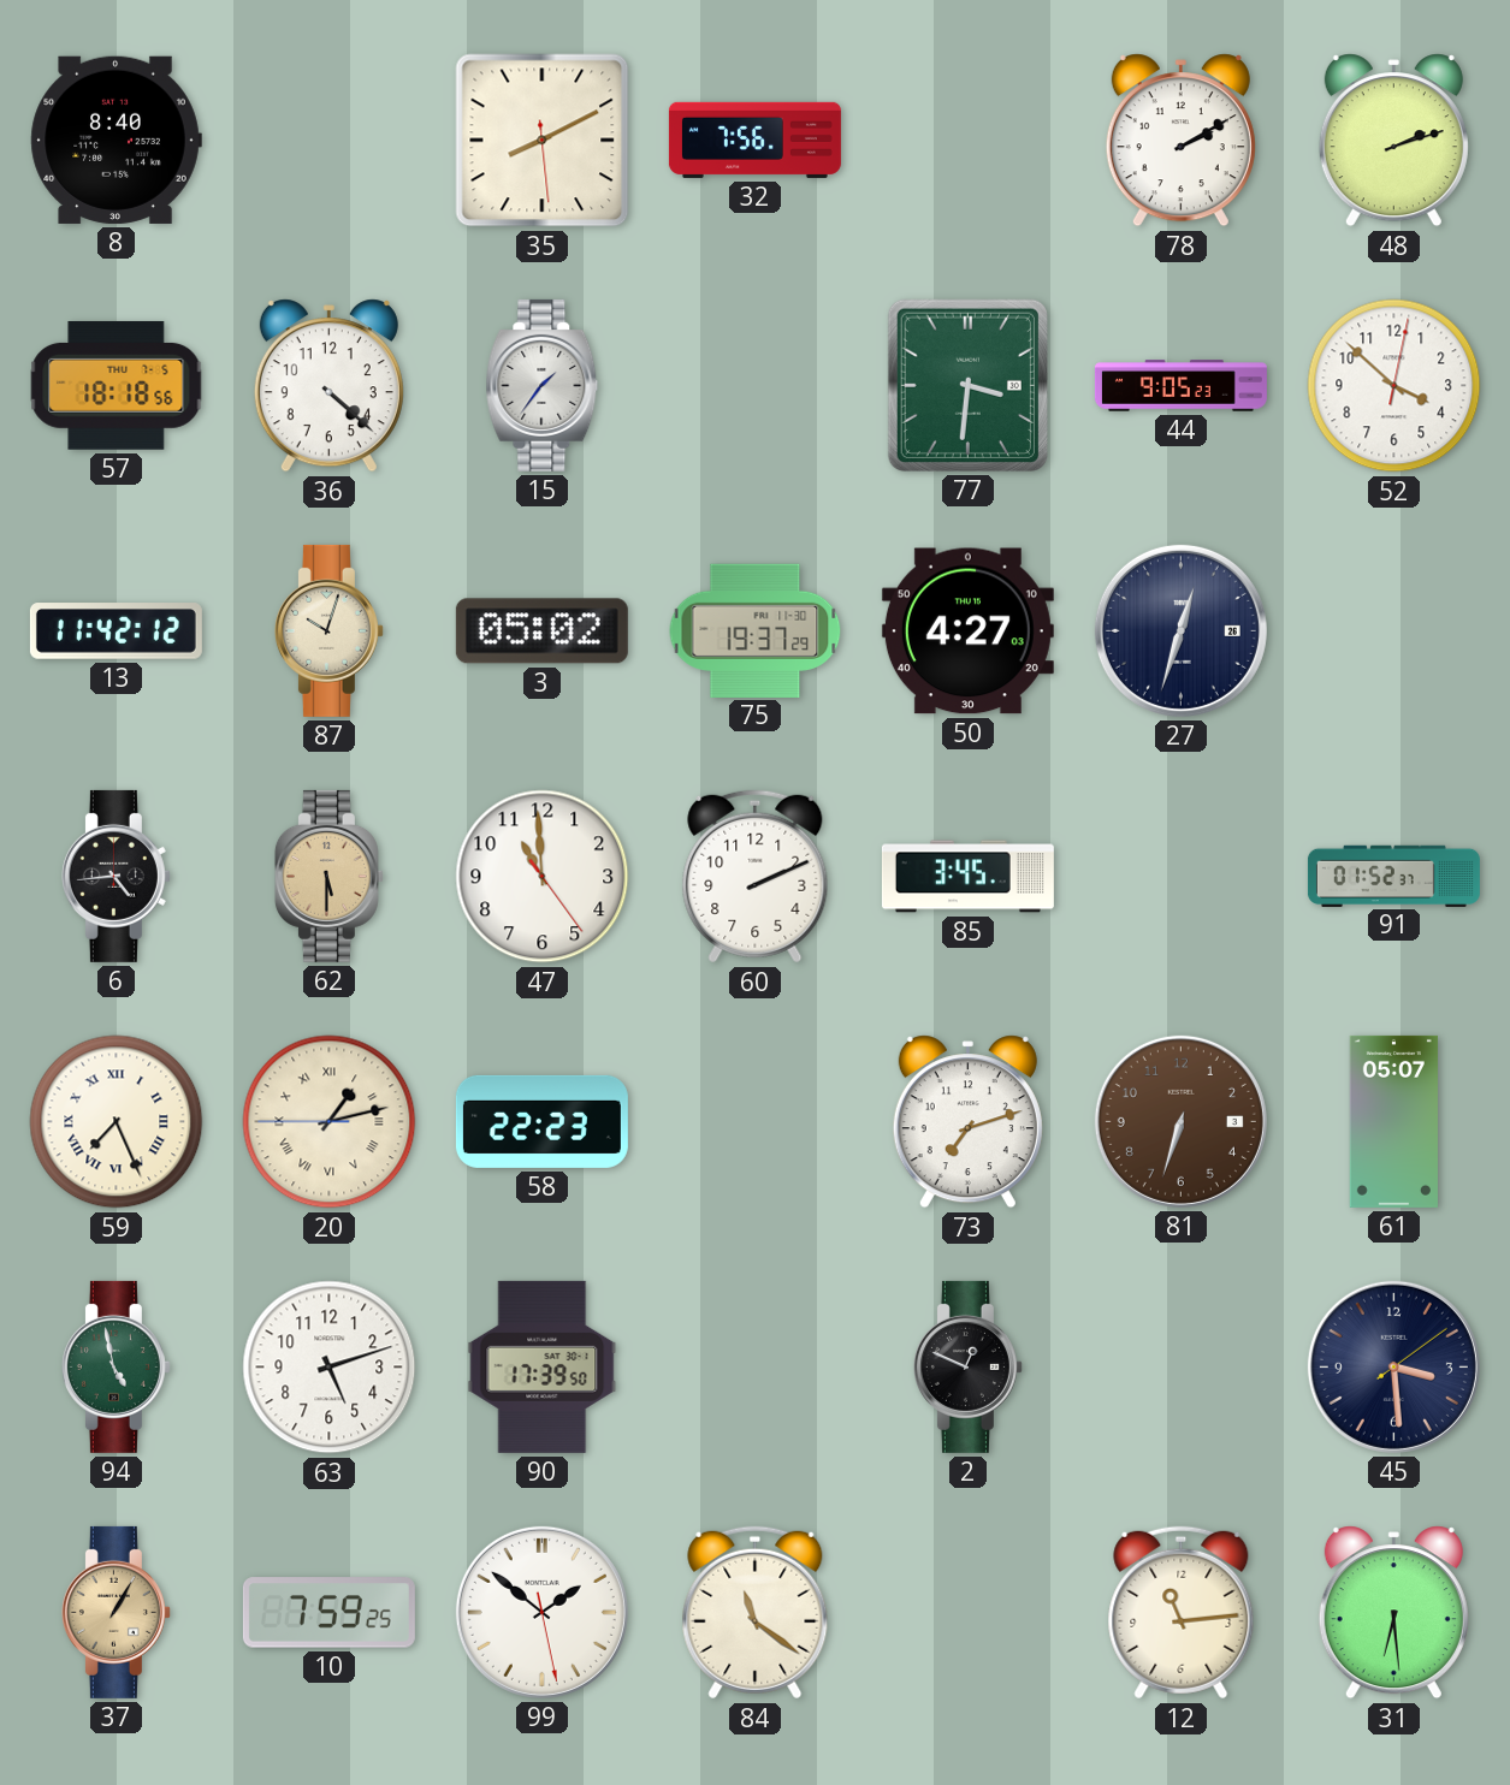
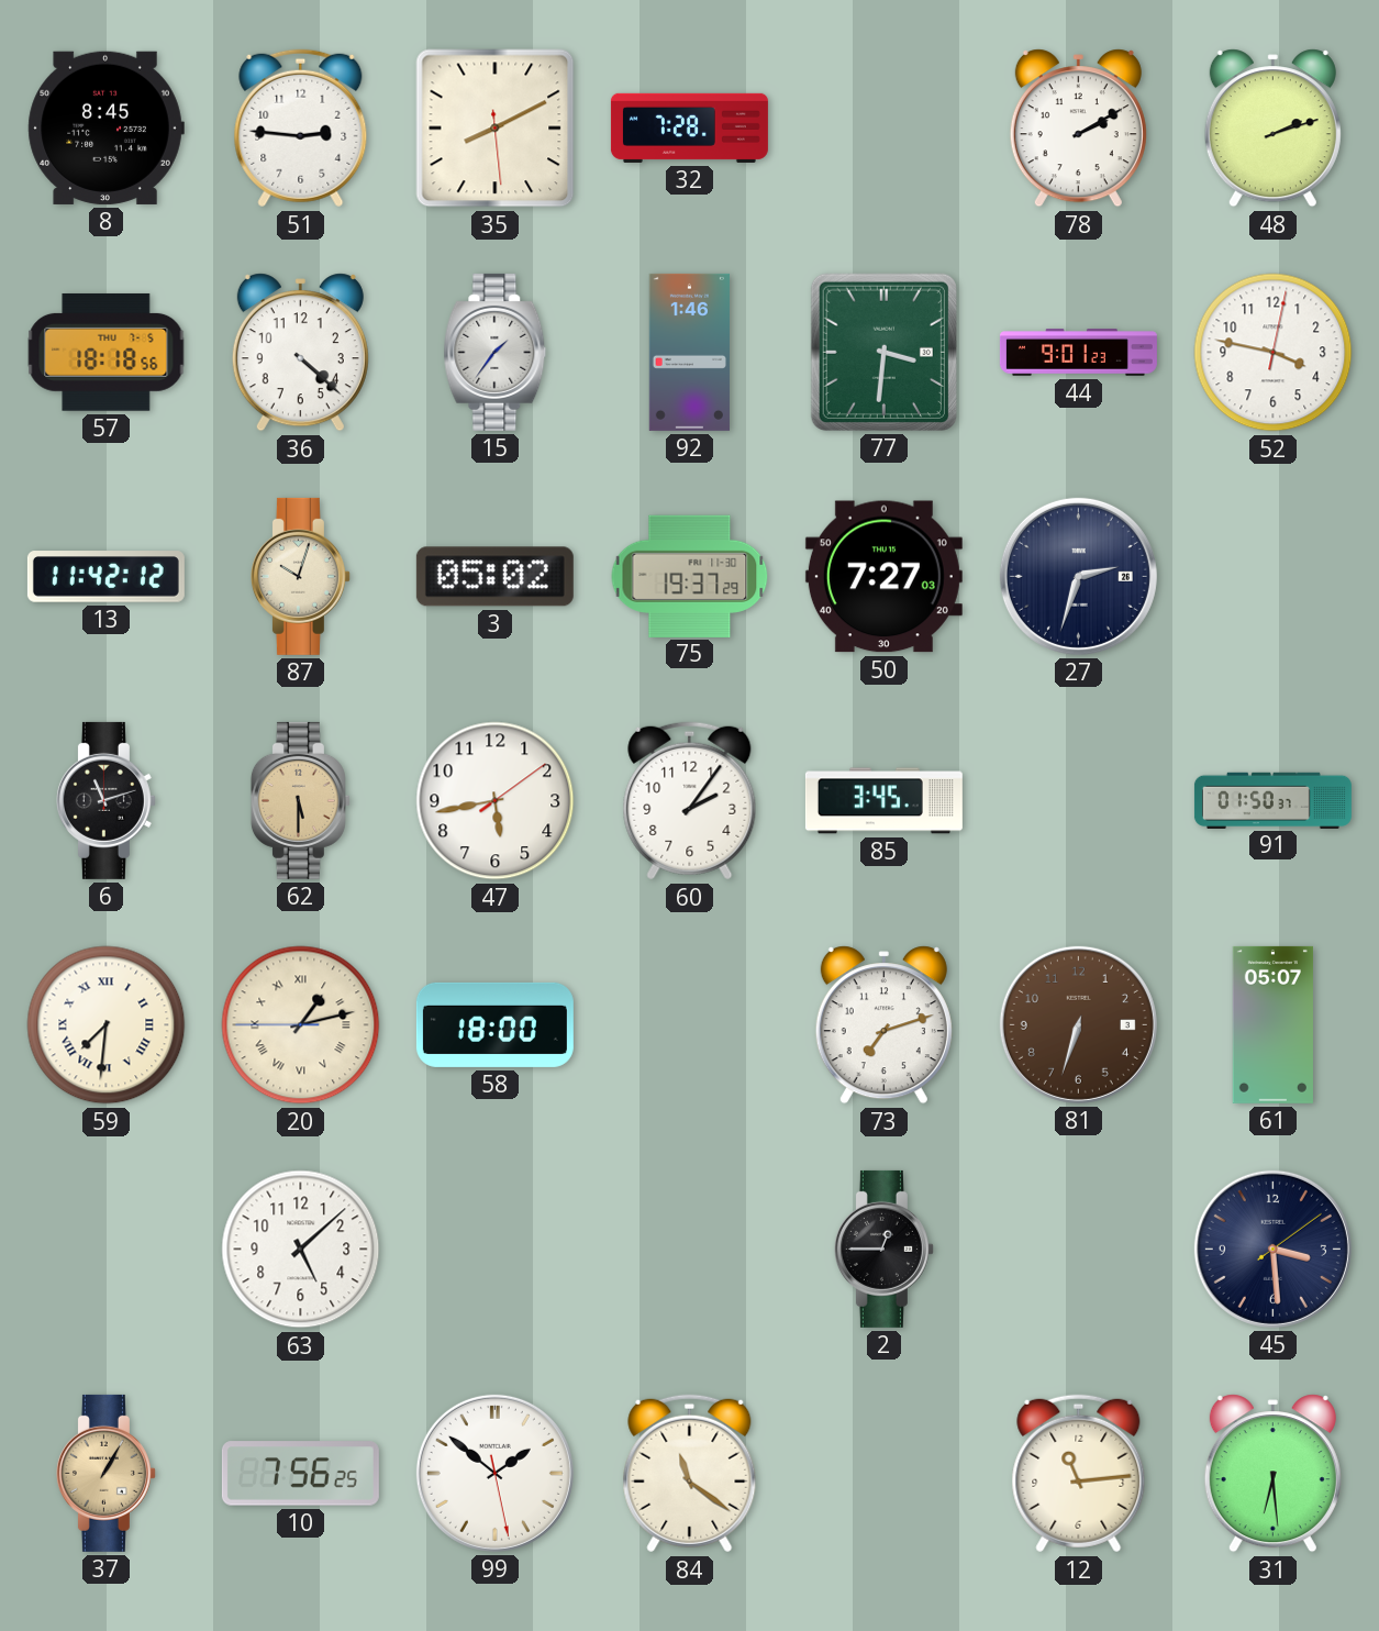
8: 8:40 -> 8:45 (105, 127)
51: none -> 2:46 (301, 129)
32: 7:56 -> 7:28 (689, 127)
92: none -> 1:46 (689, 352)
44: 9:05 -> 9:01 (1078, 353)
52: 3:52 -> 3:47 (1274, 353)
50: 4:27 -> 7:27 (883, 577)
27: 12:33 -> 2:33 (1078, 576)
6: 4:44 -> 11:12 (105, 800)
47: 10:59 -> 5:43 (496, 801)
60: 2:11 -> 2:06 (690, 801)
91: 01:52 -> 01:50 (1272, 800)
59: 7:26 -> 7:31 (107, 1025)
58: 22:23 -> 18:00 (494, 1024)
94: 4:58 -> none (116, 1366)
63: 5:12 -> 5:08 (301, 1250)
90: 17:39 -> none (543, 1366)
2: 12:49 -> 12:45 (883, 1249)
10: 7:59 -> 7:56 (300, 1474)
